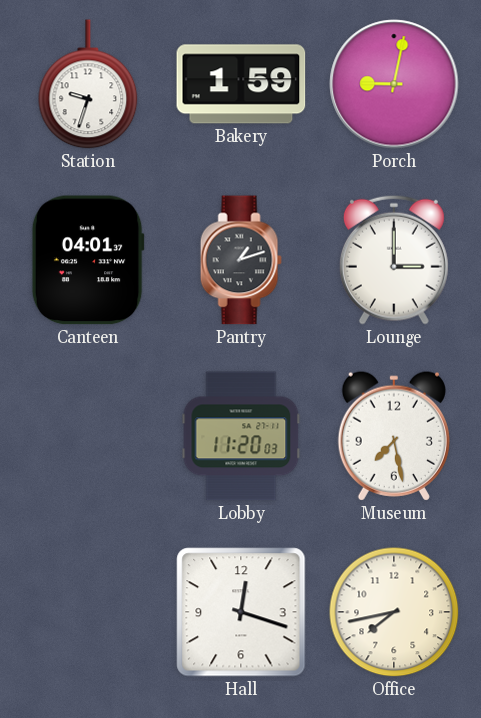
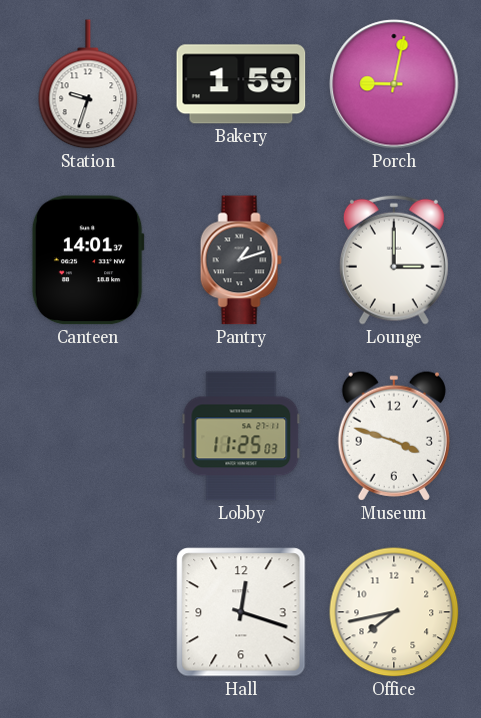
Canteen: 04:01 -> 14:01 (88, 260)
Lobby: 11:20 -> 11:25 (241, 436)
Museum: 7:28 -> 3:48 (394, 436)
